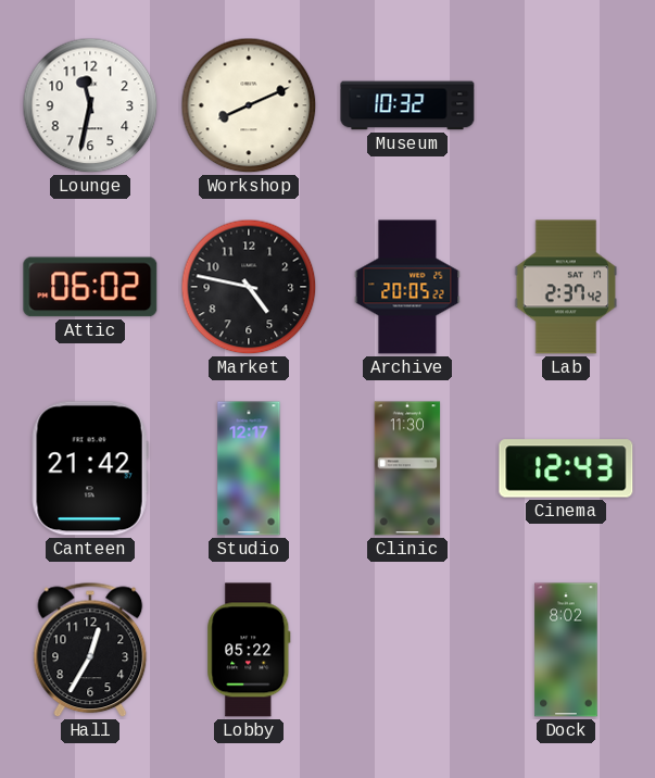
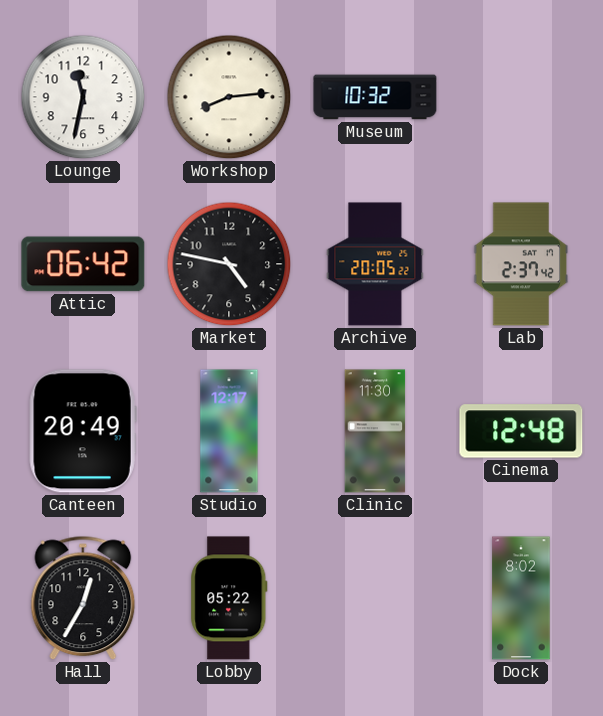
Workshop: 8:11 -> 8:14 (229, 97)
Attic: 06:02 -> 06:42 (83, 264)
Canteen: 21:42 -> 20:49 (83, 431)
Cinema: 12:43 -> 12:48 (521, 431)
